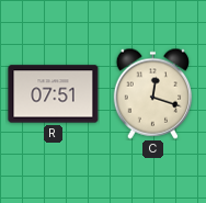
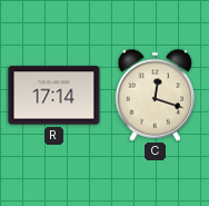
R: 07:51 -> 17:14 (54, 96)
